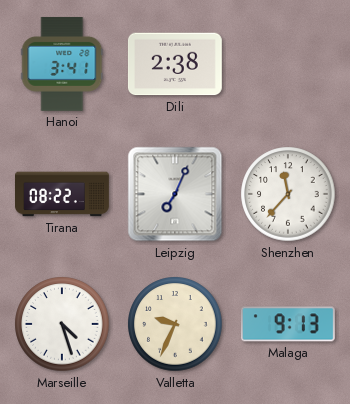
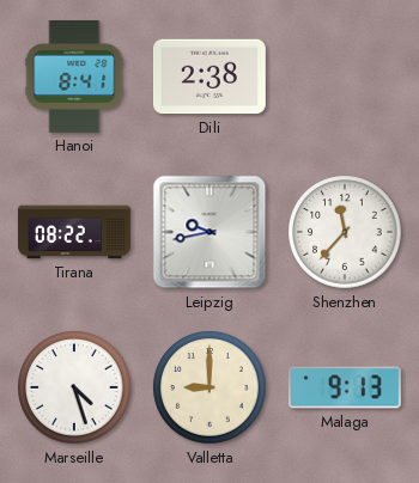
Hanoi: 3:41 -> 8:41 (74, 77)
Leipzig: 7:04 -> 9:43 (209, 232)
Valletta: 9:34 -> 9:00 (209, 387)
